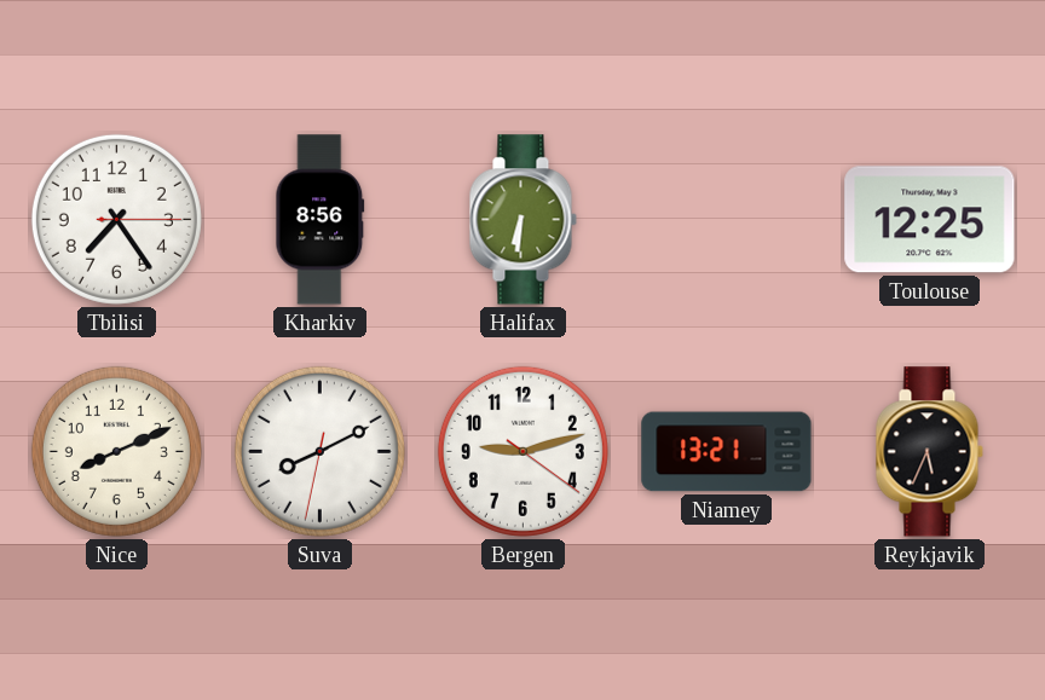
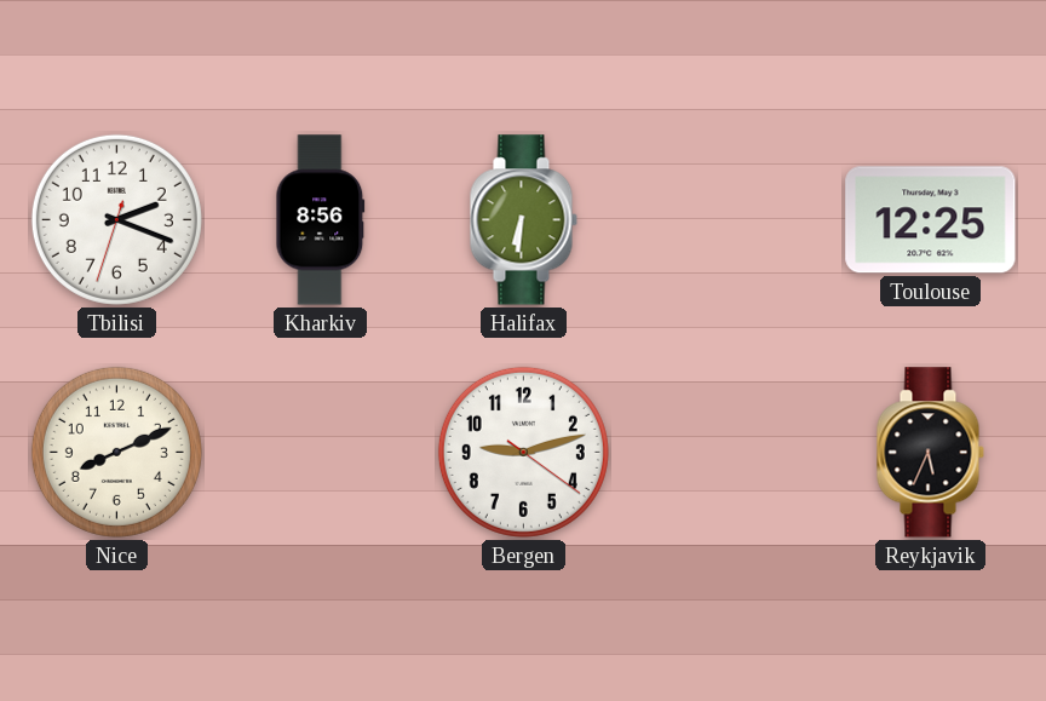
Tbilisi: 7:24 -> 2:18 (116, 219)
Suva: 8:10 -> none (319, 451)
Niamey: 13:21 -> none (727, 452)
